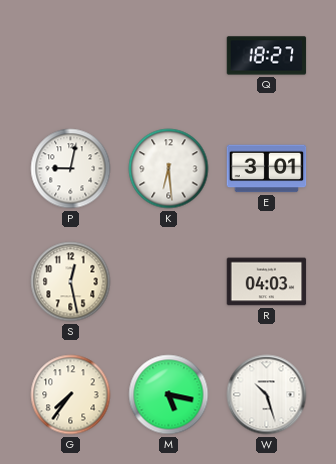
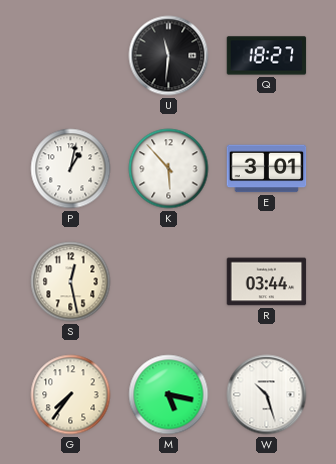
U: none -> 11:31 (169, 56)
P: 9:02 -> 1:02 (71, 169)
K: 6:29 -> 5:53 (169, 169)
R: 04:03 -> 03:44 (267, 282)
